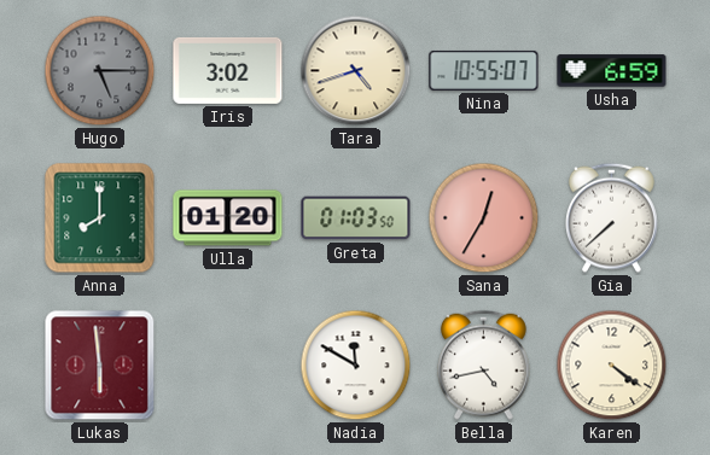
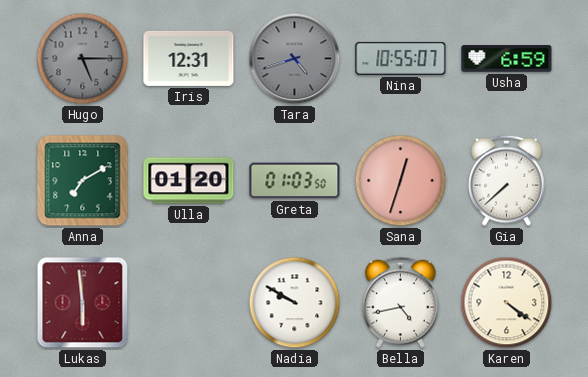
Iris: 3:02 -> 12:31 (189, 58)
Tara dial: cream -> grey (295, 59)
Anna: 8:00 -> 7:10 (83, 181)
Sana: 12:35 -> 12:33 (401, 181)
Nadia: 11:50 -> 9:50 (295, 303)
